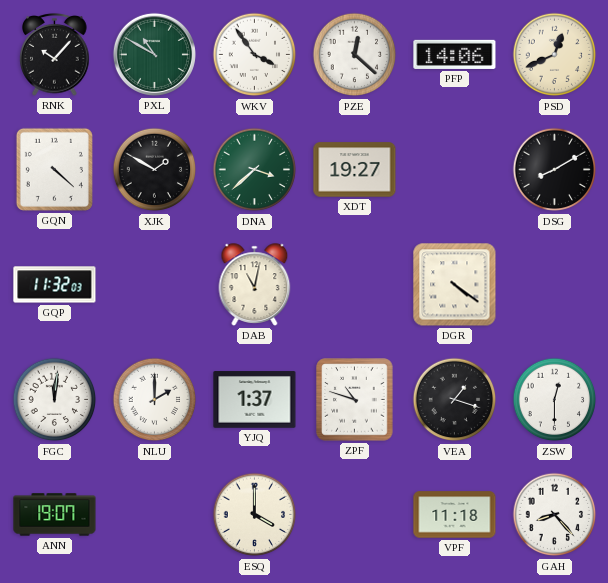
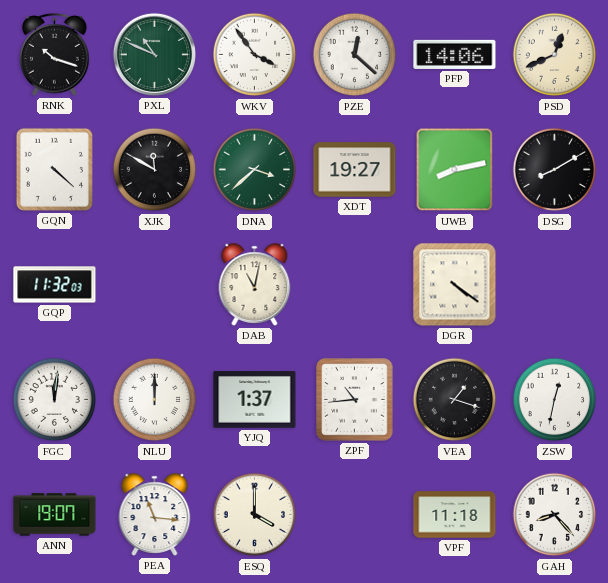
RNK: 10:07 -> 10:18 (55, 55)
PXL: 10:50 -> 10:49 (154, 54)
XJK: 1:50 -> 11:50 (155, 170)
UWB: none -> 8:13 (455, 170)
NLU: 2:00 -> 12:00 (155, 400)
ZPF: 10:48 -> 10:44 (355, 400)
ZSW: 12:30 -> 12:32 (555, 400)
PEA: none -> 11:16 (155, 515)
